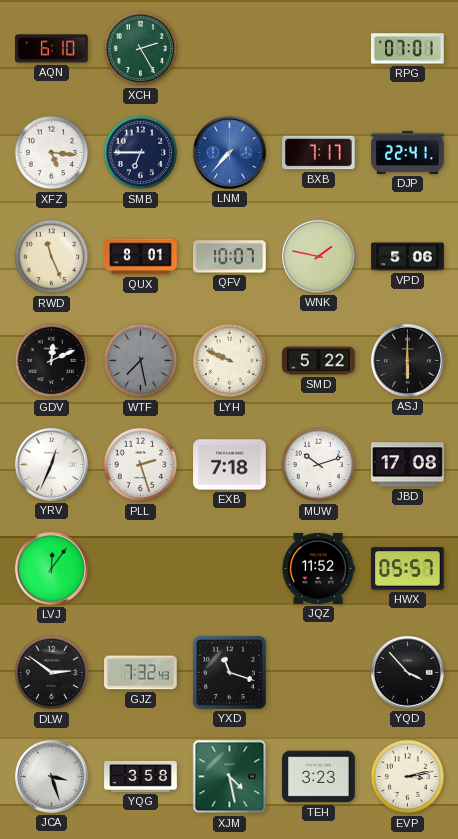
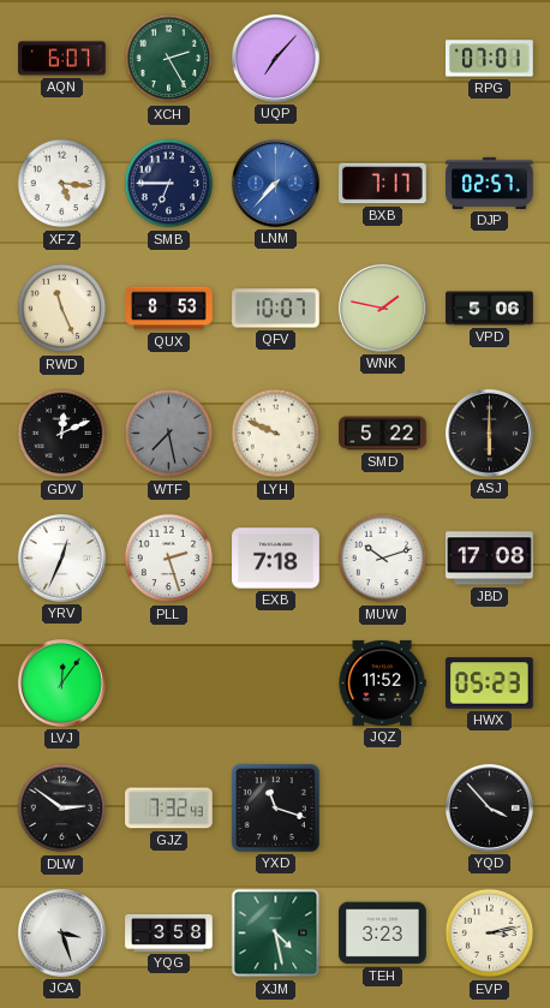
AQN: 6:10 -> 6:07 (62, 59)
UQP: none -> 7:07 (275, 58)
DJP: 22:41 -> 02:57 (490, 183)
QUX: 8:01 -> 8:53 (169, 309)
HWX: 05:57 -> 05:23 (490, 684)
